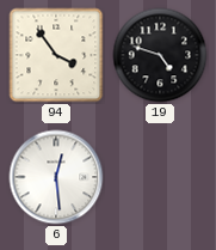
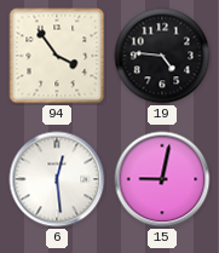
19: 4:48 -> 4:46 (162, 56)
15: none -> 9:02 (162, 179)
